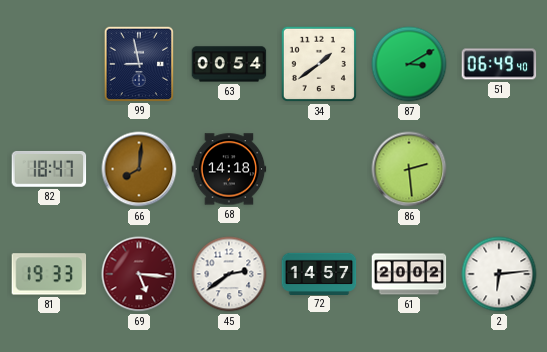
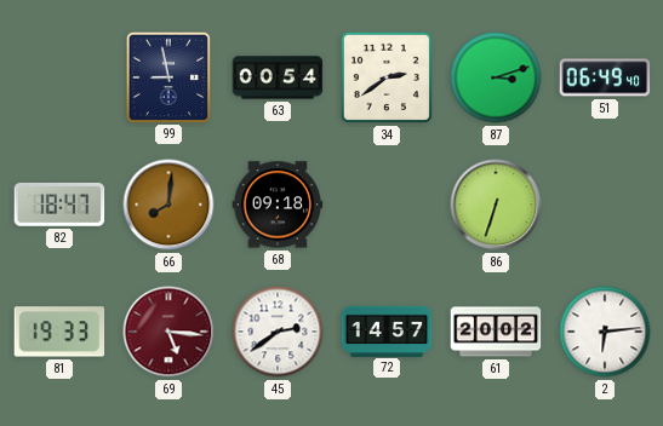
34: 1:39 -> 2:39 (387, 77)
87: 3:10 -> 3:12 (496, 77)
68: 14:18 -> 09:18 (278, 205)
86: 2:29 -> 6:33 (496, 205)
